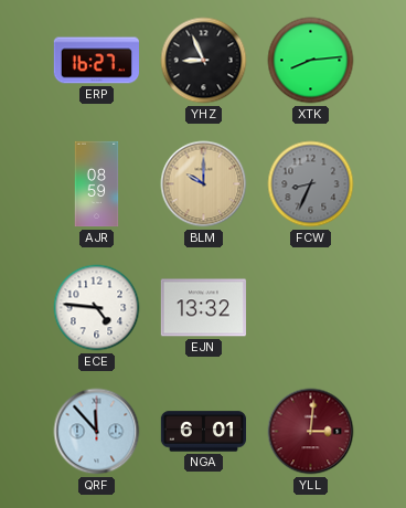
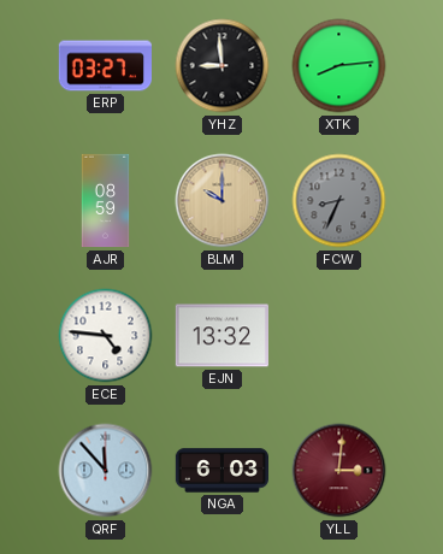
ERP: 16:27 -> 03:27 (105, 66)
YHZ: 8:56 -> 8:59 (223, 66)
NGA: 6:01 -> 6:03 (223, 471)
